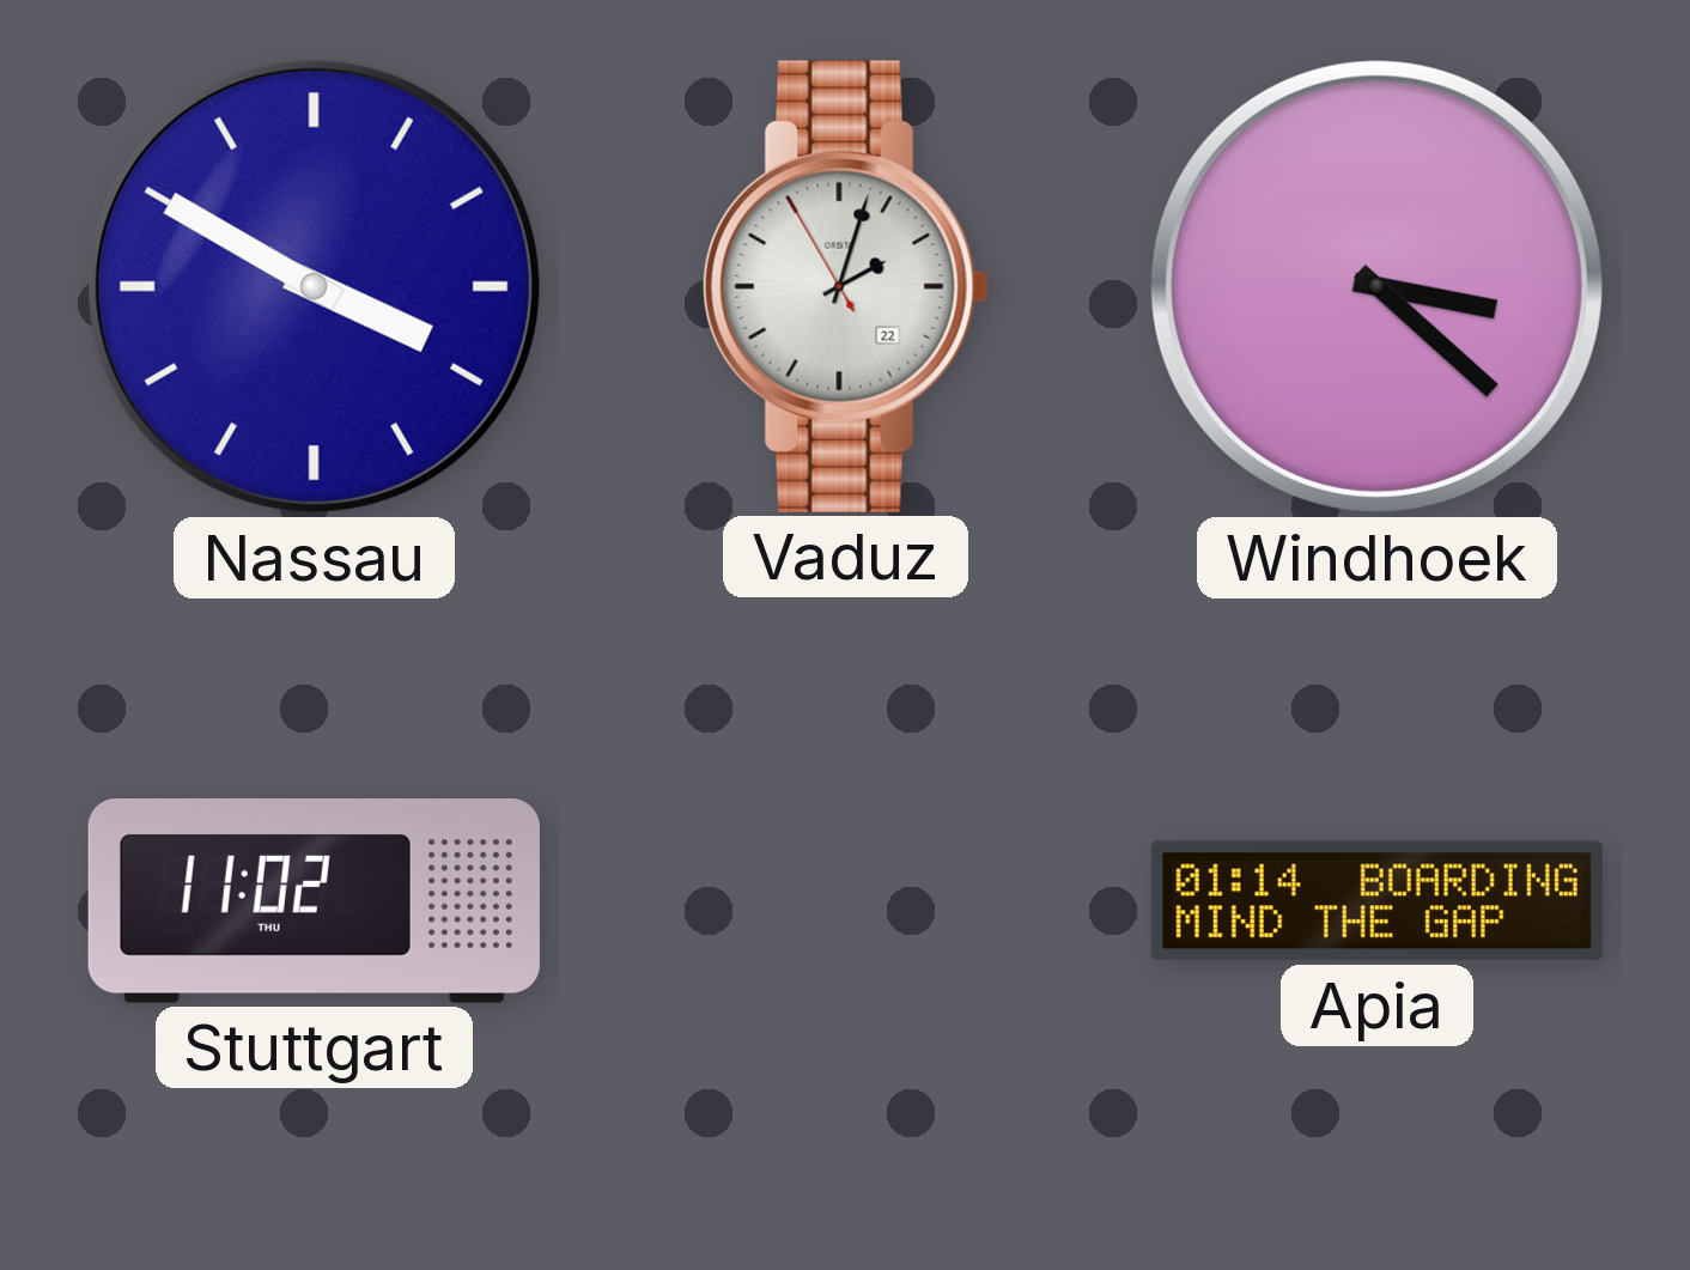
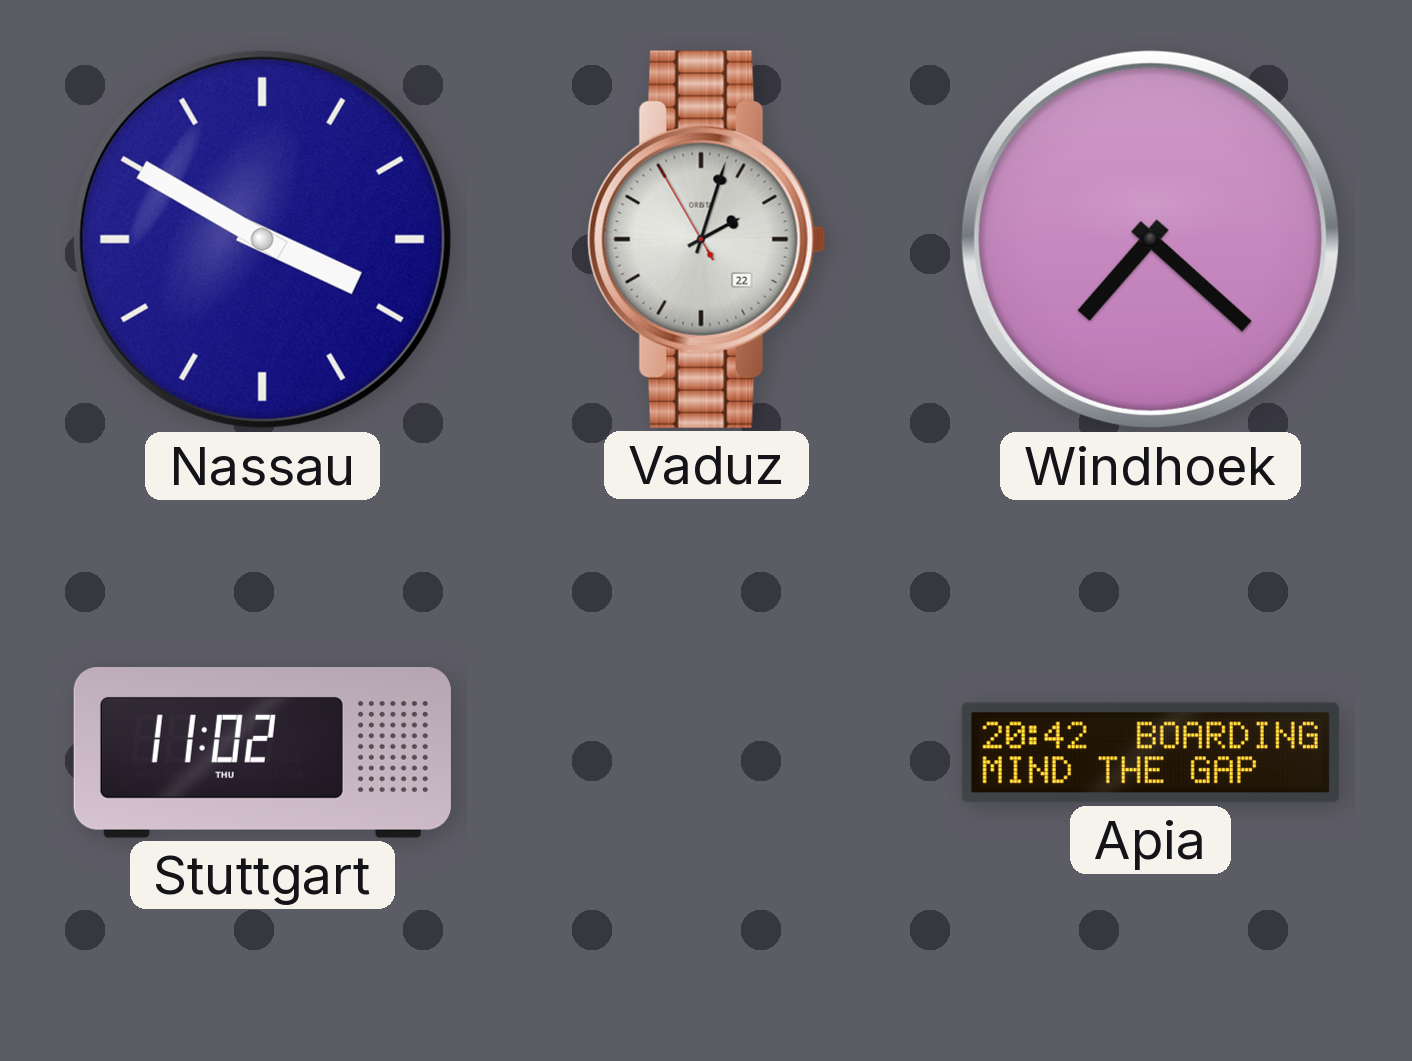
Windhoek: 3:22 -> 7:22 (1150, 239)
Apia: 01:14 -> 20:42 (1150, 753)
